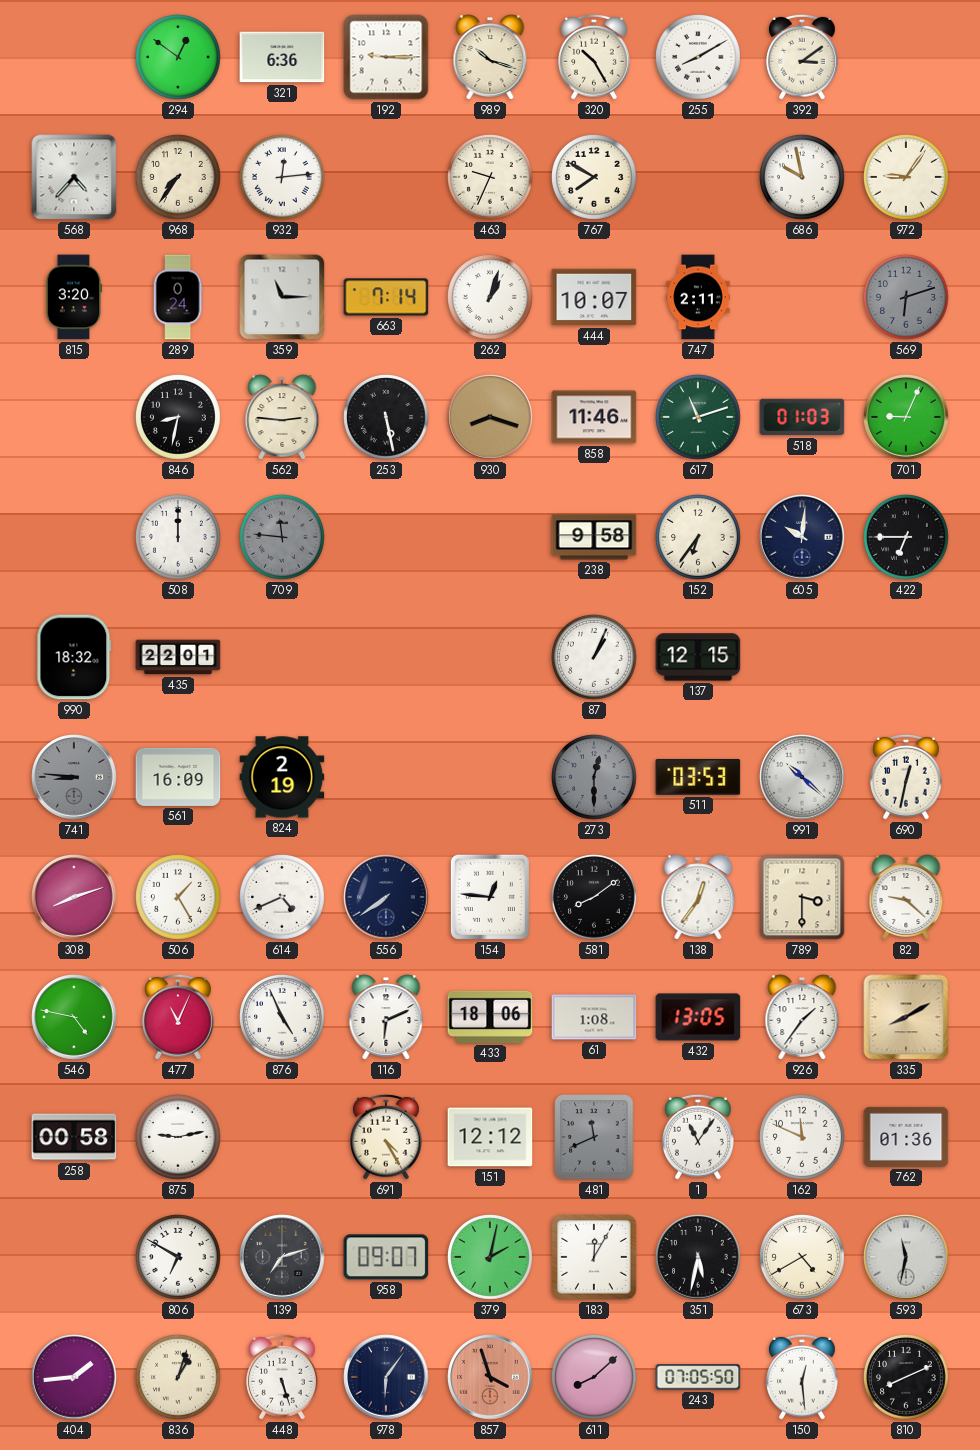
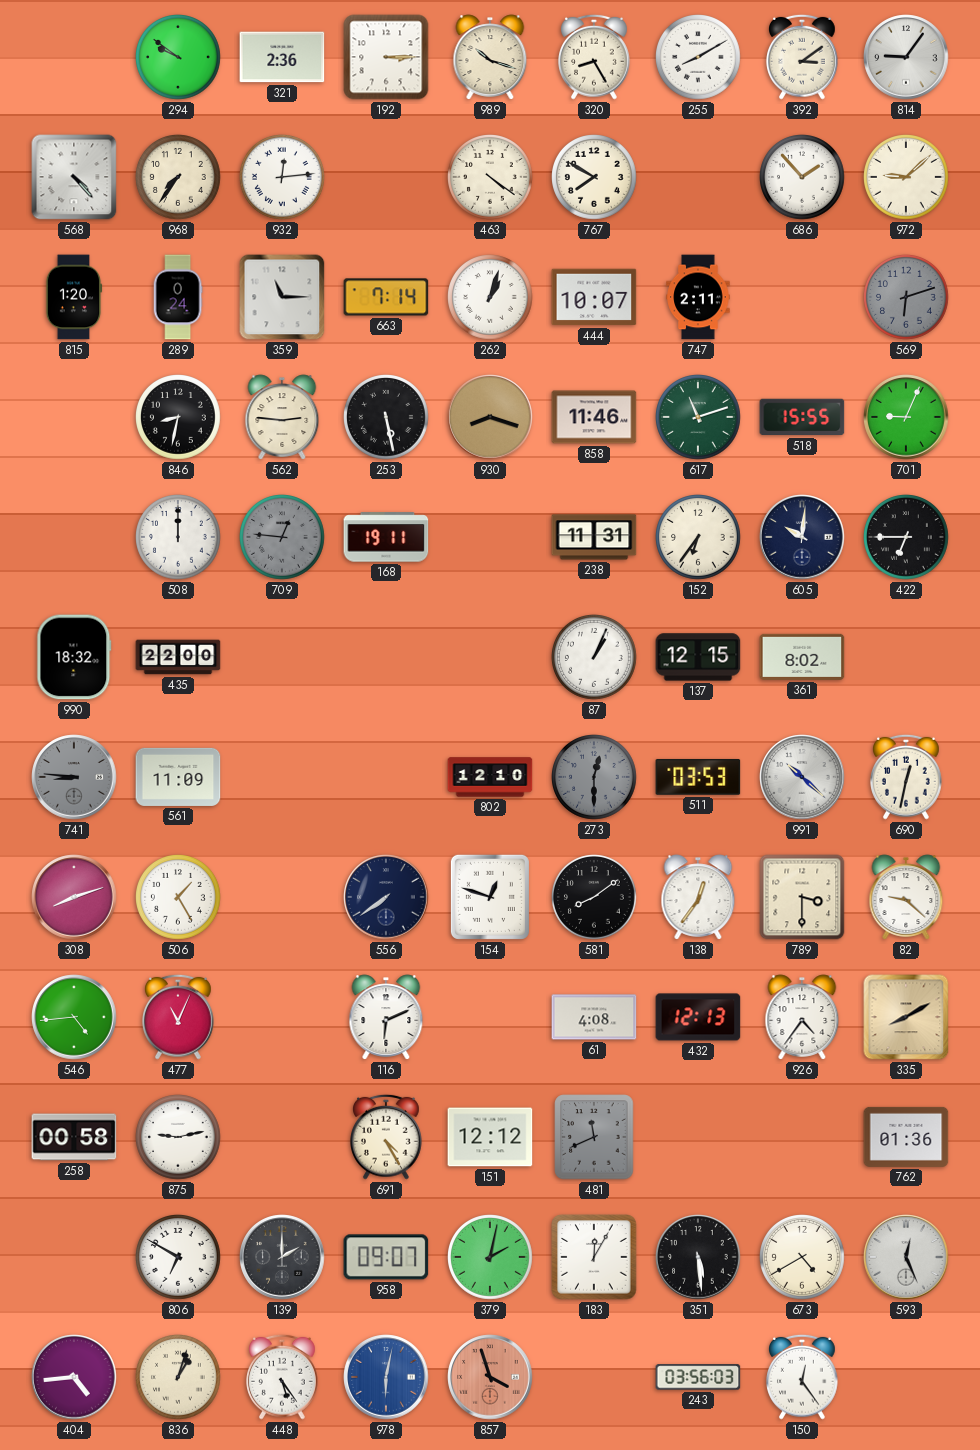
294: 12:51 -> 9:51 (179, 58)
321: 6:36 -> 2:36 (282, 57)
192: 9:15 -> 3:15 (386, 57)
320: 10:25 -> 8:25 (595, 57)
814: none -> 9:06 (906, 57)
568: 4:37 -> 4:23 (74, 177)
463: 9:34 -> 4:21 (491, 178)
686: 9:58 -> 1:53 (803, 178)
972: 9:06 -> 9:08 (907, 178)
815: 3:20 -> 1:20 (74, 297)
518: 01:03 -> 15:55 (802, 417)
709: 11:46 -> 12:46 (283, 538)
168: none -> 19:11 (386, 537)
238: 9:58 -> 11:31 (594, 537)
435: 22:01 -> 22:00 (178, 657)
361: none -> 8:02 (802, 657)
561: 16:09 -> 11:09 (178, 777)
824: 2:19 -> none (282, 777)
802: none -> 12:10 (490, 777)
614: 4:41 -> none (283, 898)
154: 12:46 -> 12:48 (490, 897)
546: 4:47 -> 4:44 (74, 1017)
876: 4:56 -> none (283, 1018)
433: 18:06 -> none (490, 1017)
61: 1:08 -> 4:08 (594, 1017)
432: 13:05 -> 12:13 (698, 1017)
926: 1:36 -> 4:36 (802, 1017)
1: 11:06 -> none (699, 1137)
162: 11:49 -> none (803, 1138)
139: 7:12 -> 2:00 (282, 1257)
351: 5:32 -> 5:29 (698, 1257)
593: 11:32 -> 12:26 (906, 1257)
404: 1:44 -> 4:44 (74, 1377)
448: 5:27 -> 5:24 (283, 1377)
978: 6:06 -> 6:02 (386, 1377)
978 dial: navy -> blue (386, 1377)
611: 8:08 -> none (595, 1378)
243: 07:05 -> 03:56 (698, 1377)
150: 12:29 -> 12:24 (803, 1377)
810: 8:11 -> none (907, 1378)
